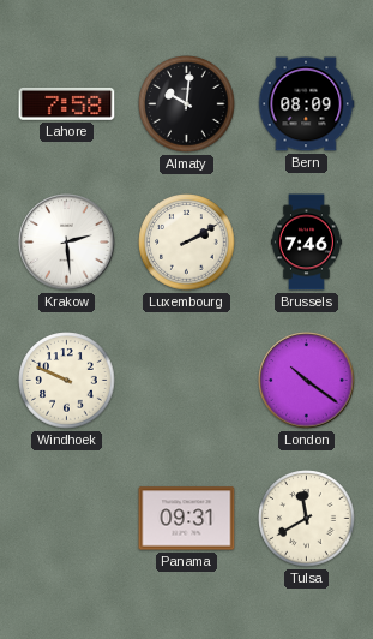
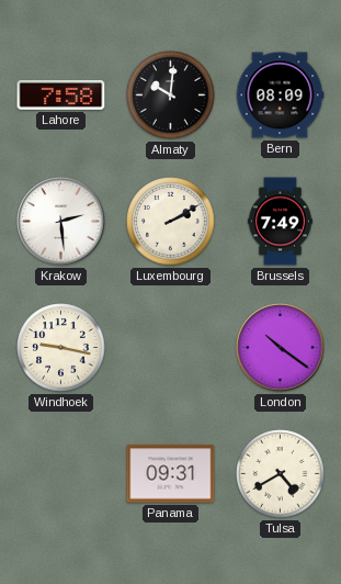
Brussels: 7:46 -> 7:49 (280, 222)
Windhoek: 9:49 -> 9:17 (61, 348)
Tulsa: 11:40 -> 4:40 (281, 474)
